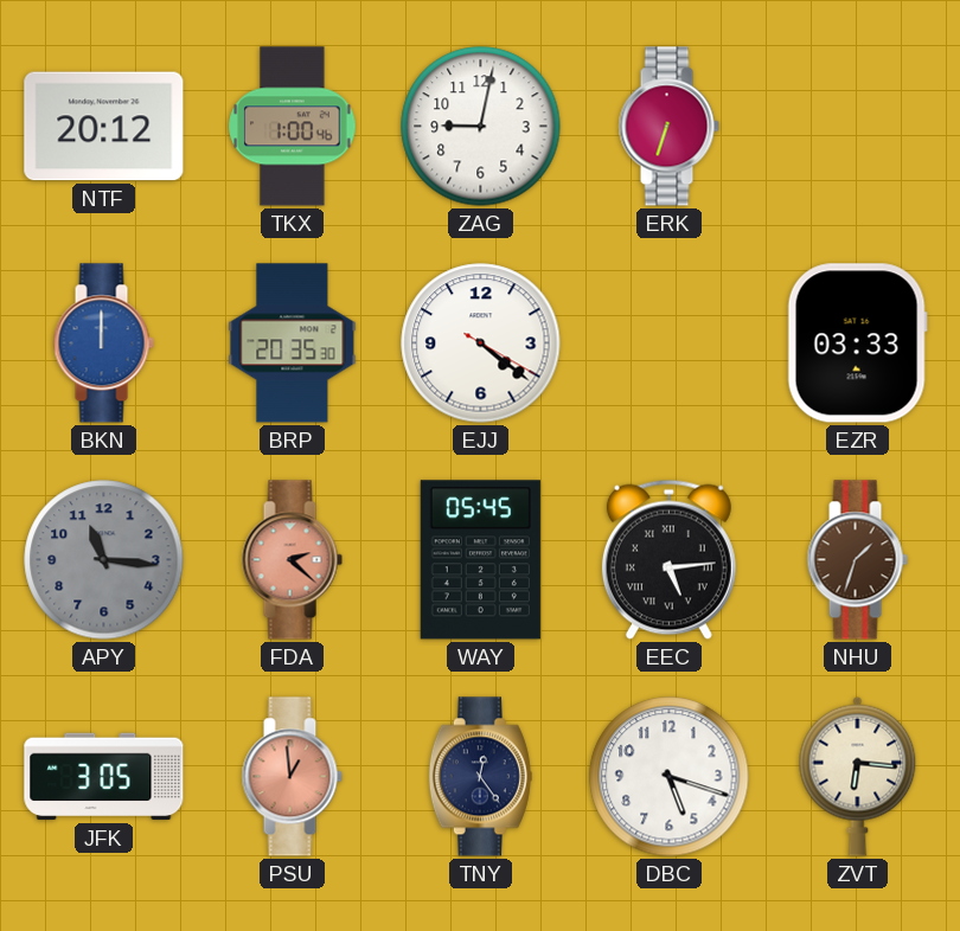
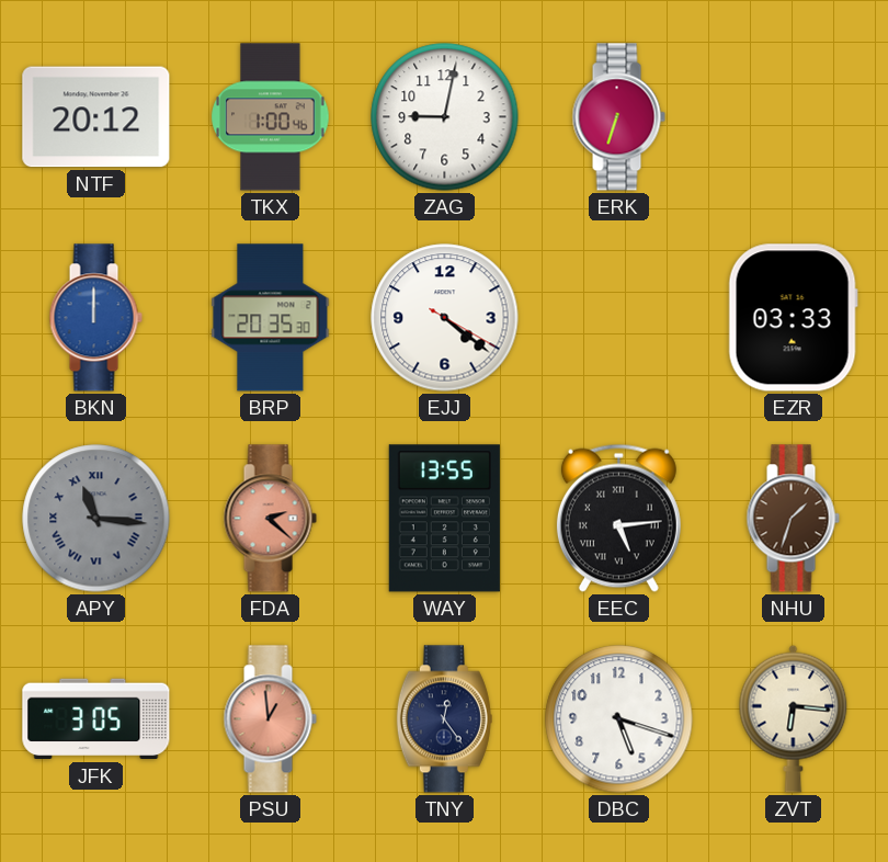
APY numerals: Arabic -> Roman (96, 519)
WAY: 05:45 -> 13:55 (444, 519)
